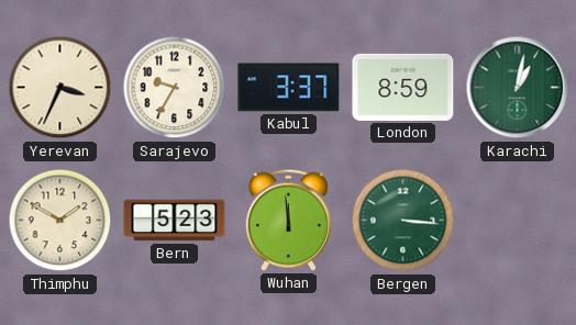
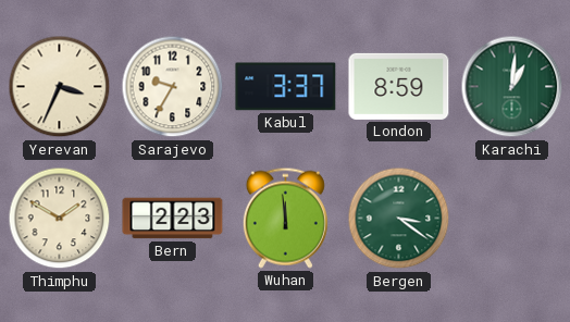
Karachi: 1:02 -> 1:01 (512, 87)
Bern: 5:23 -> 2:23 (173, 219)
Bergen: 3:16 -> 3:21 (399, 219)
